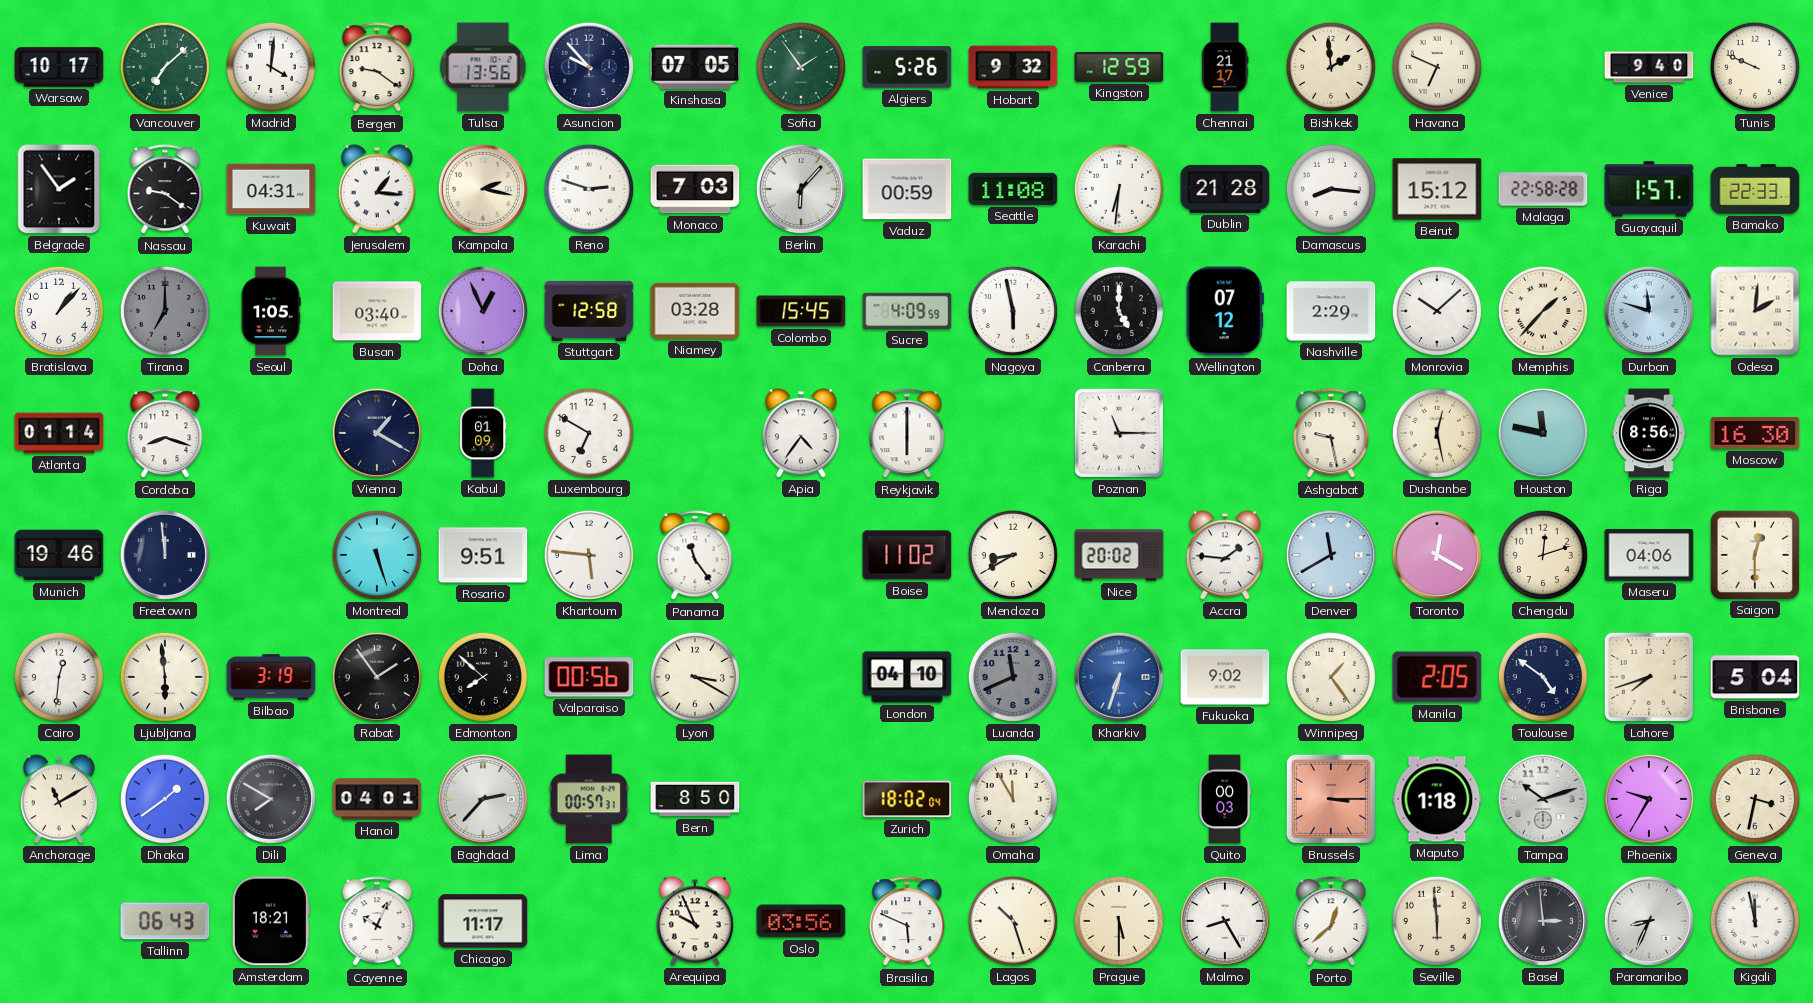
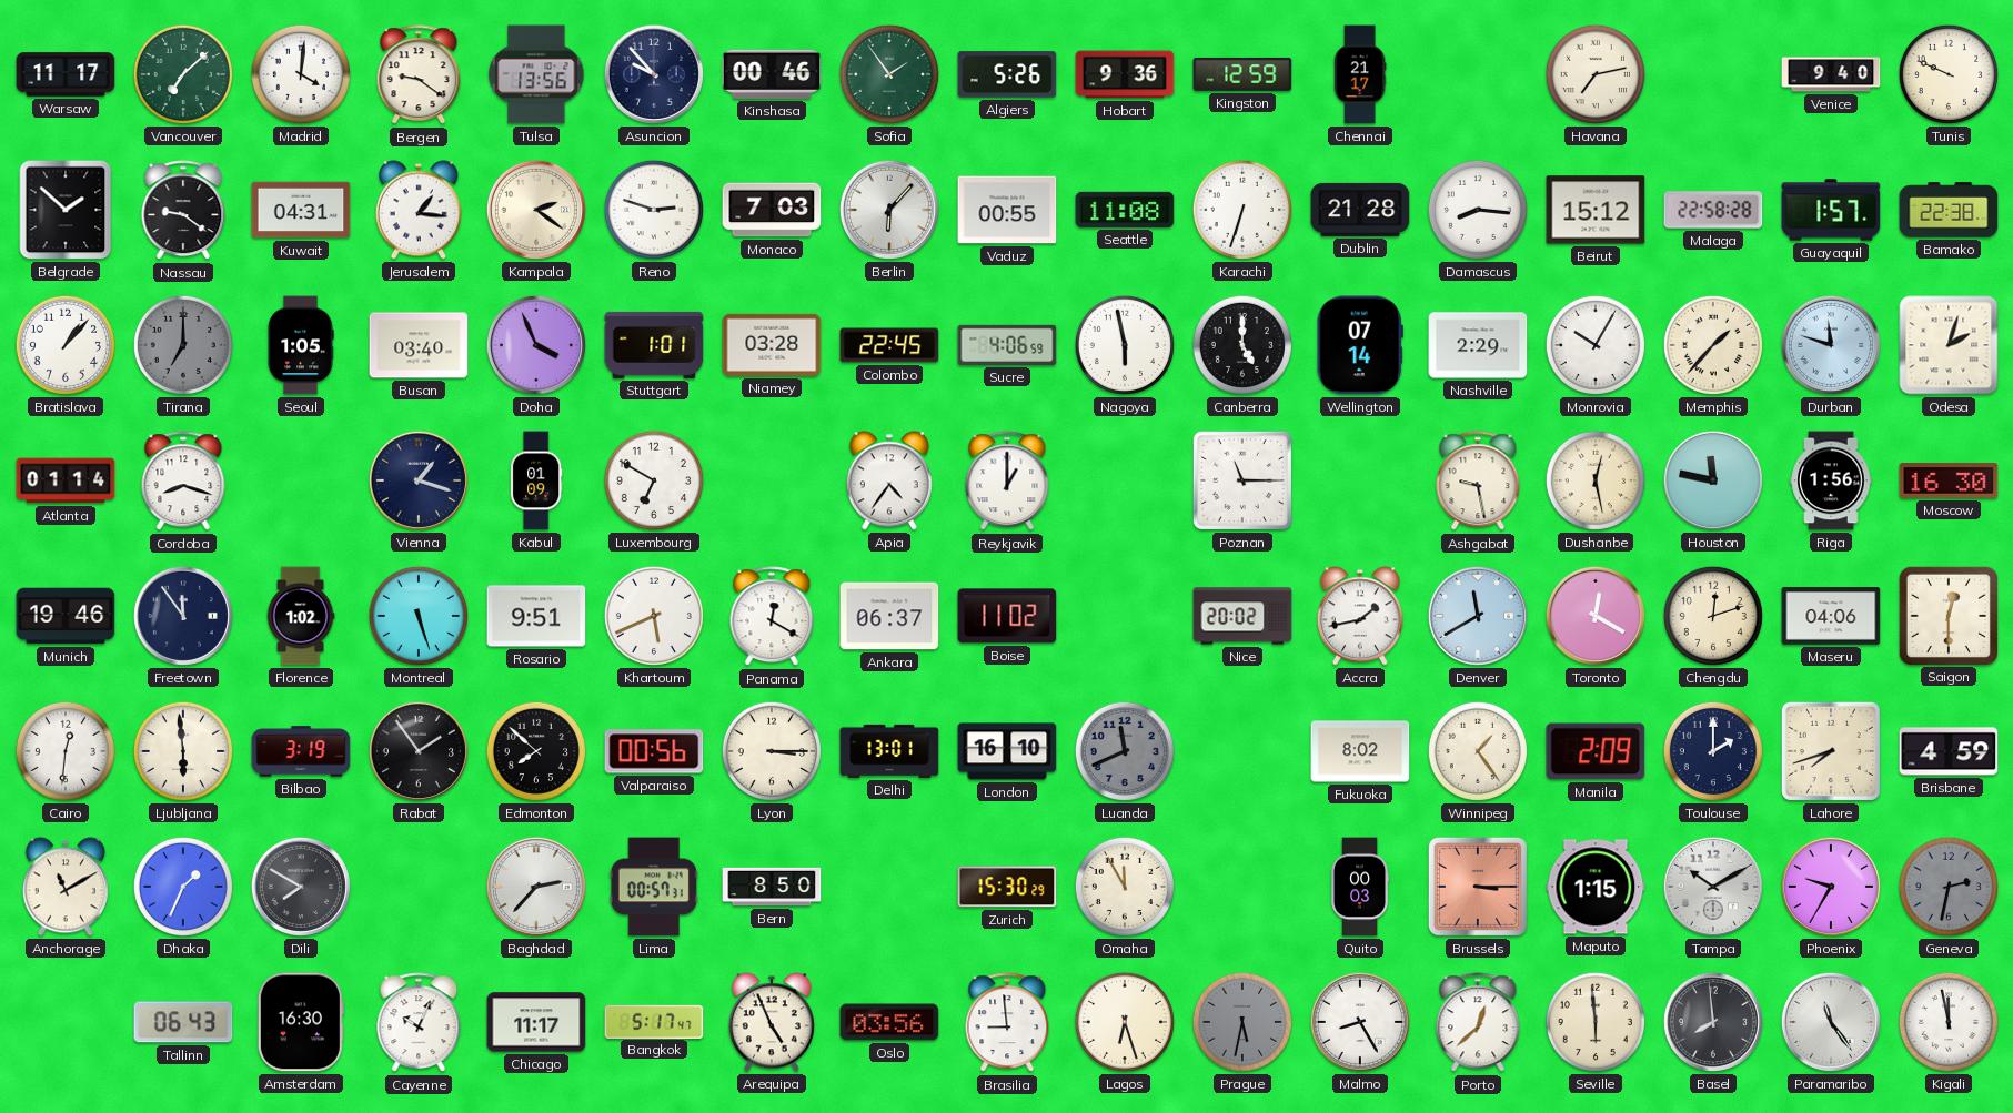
Warsaw: 10:17 -> 11:17 (66, 74)
Kinshasa: 07:05 -> 00:46 (772, 74)
Hobart: 9:32 -> 9:36 (1125, 74)
Bishkek: 1:59 -> none (1331, 67)
Havana: 6:49 -> 7:13 (1596, 74)
Belgrade: 1:54 -> 1:52 (66, 210)
Kampala: 2:17 -> 2:21 (536, 210)
Vaduz: 00:59 -> 00:55 (1007, 210)
Karachi: 6:31 -> 6:33 (1242, 210)
Bamako: 22:33 -> 22:38 (1949, 210)
Doha: 12:56 -> 3:56 (536, 345)
Stuttgart: 12:58 -> 1:01 (654, 345)
Colombo: 15:45 -> 22:45 (889, 345)
Sucre: 4:09 -> 4:06 (1007, 345)
Wellington: 07:12 -> 07:14 (1360, 345)
Monrovia: 10:08 -> 10:05 (1596, 345)
Odesa: 2:01 -> 2:03 (1949, 345)
Vienna: 1:20 -> 1:18 (419, 480)
Reykjavik: 6:00 -> 1:00 (1007, 482)
Riga: 8:56 -> 1:56 (1831, 480)
Freetown: 11:59 -> 11:54 (183, 616)
Florence: none -> 1:02 (301, 616)
Khartoum: 5:46 -> 5:41 (654, 616)
Panama: 11:24 -> 12:20 (772, 617)
Ankara: none -> 06:37 (889, 616)
Mendoza: 8:40 -> none (1013, 555)
Accra: 1:46 -> 1:43 (1360, 616)
Lyon: 3:20 -> 3:15 (772, 751)
Delhi: none -> 13:01 (889, 751)
London: 04:10 -> 16:10 (1007, 751)
Kharkiv: 6:33 -> none (1119, 677)
Fukuoka: 9:02 -> 8:02 (1360, 751)
Manila: 2:05 -> 2:09 (1596, 751)
Toulouse: 4:51 -> 2:00 (1713, 751)
Brisbane: 5:04 -> 4:59 (1949, 751)
Dhaka: 1:39 -> 1:34 (183, 887)
Hanoi: 04:01 -> none (377, 799)
Zurich: 18:02 -> 15:30 (1007, 887)
Maputo: 1:18 -> 1:15 (1596, 887)
Tampa: 10:12 -> 10:10 (1713, 887)
Geneva: 3:32 -> 2:32 (1949, 887)
Geneva dial: cream -> grey (1949, 887)
Amsterdam: 18:21 -> 16:30 (301, 1022)
Bangkok: none -> 5:17 (654, 1021)
Arequipa: 9:56 -> 4:56 (772, 1022)
Brasilia: 5:49 -> 8:59 (1007, 1023)
Lagos: 10:27 -> 6:27 (1125, 1022)
Prague: 5:30 -> 5:32 (1242, 1022)
Prague dial: cream -> grey (1242, 1022)
Basel: 2:59 -> 7:59 (1713, 1022)
Paramaribo: 8:34 -> 11:24 (1831, 1022)
